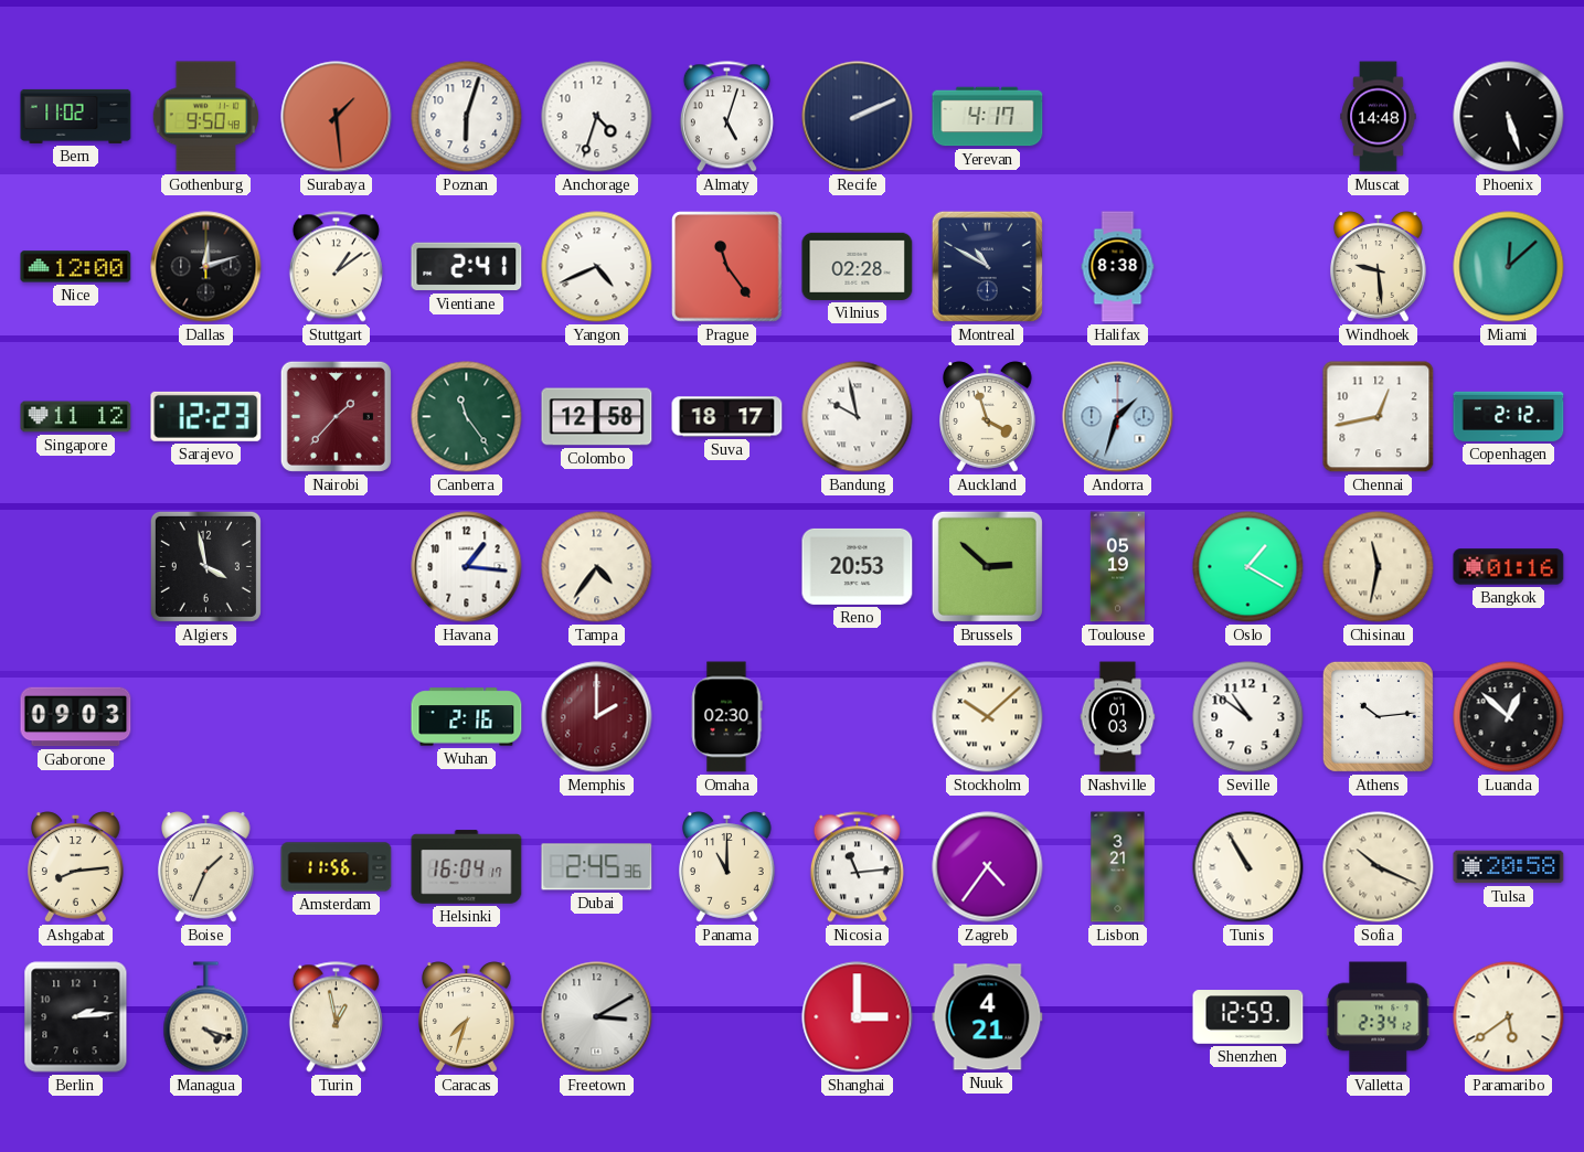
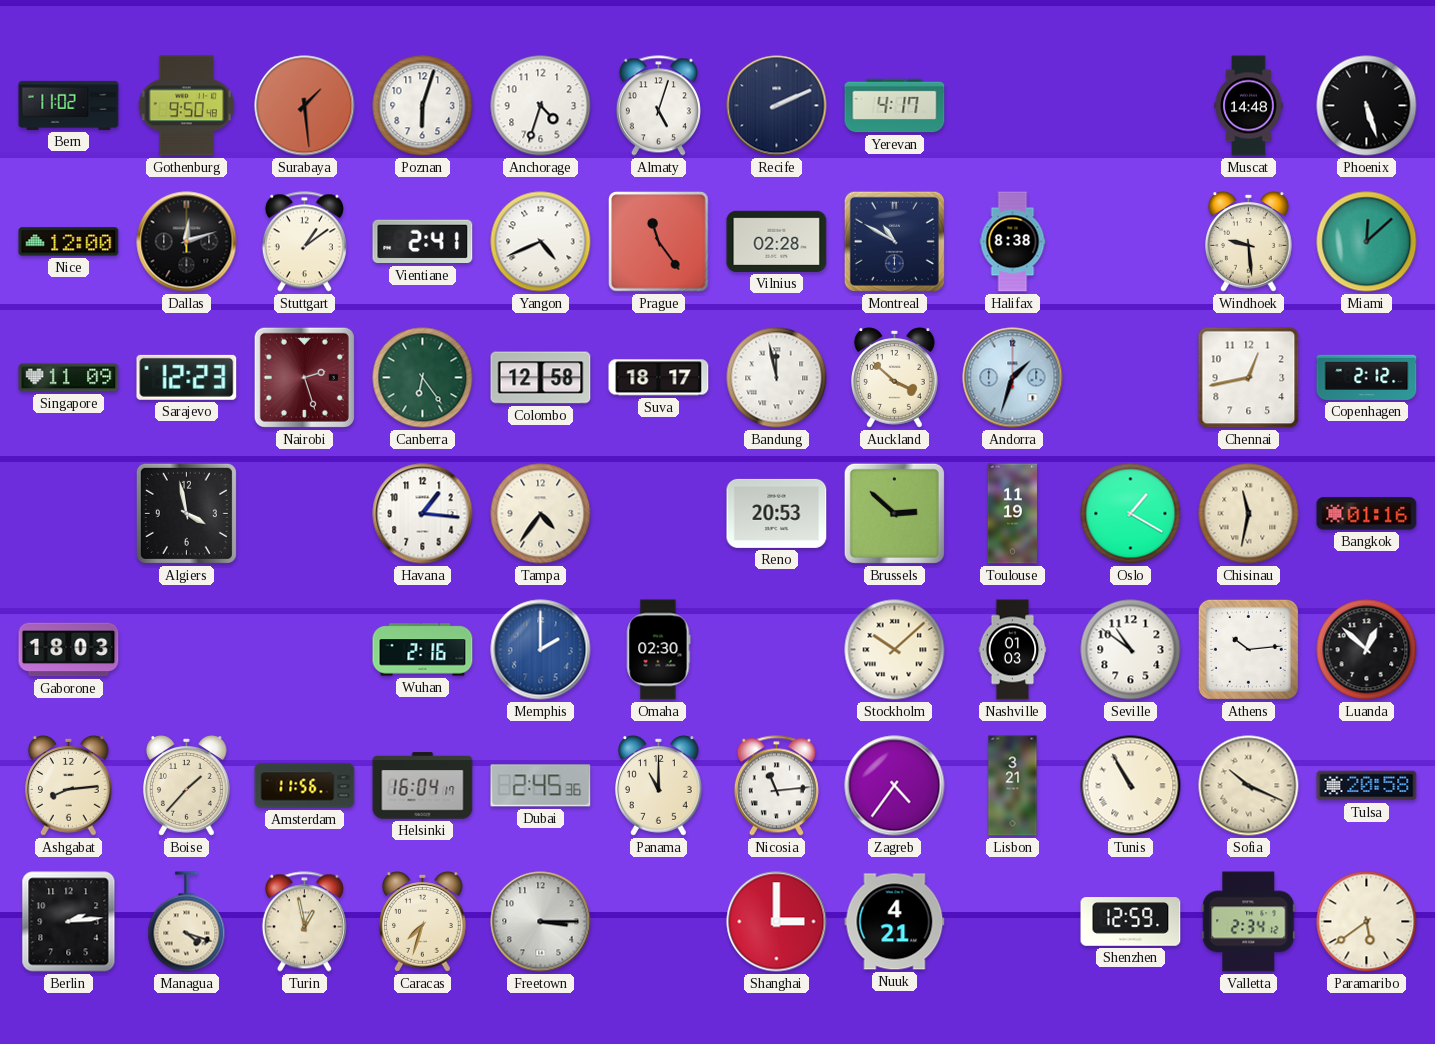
Singapore: 11:12 -> 11:09 (69, 378)
Nairobi: 1:37 -> 2:27 (304, 377)
Canberra: 11:24 -> 6:24 (423, 378)
Bandung: 9:58 -> 11:58 (777, 378)
Auckland: 3:57 -> 3:52 (895, 378)
Toulouse: 05:19 -> 11:19 (1012, 514)
Gaborone: 09:03 -> 18:03 (69, 650)
Memphis dial: burgundy -> blue (541, 650)
Boise: 1:34 -> 1:37 (187, 786)
Freetown: 3:10 -> 3:15 (541, 922)
